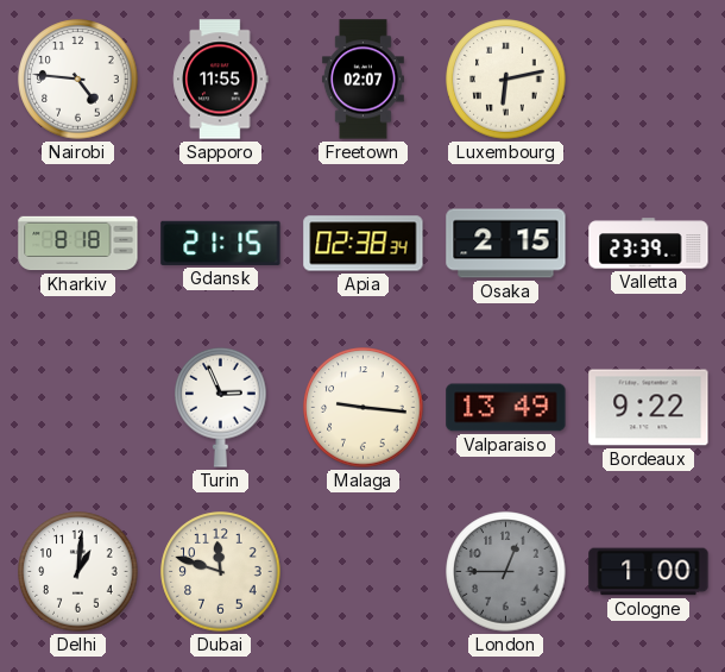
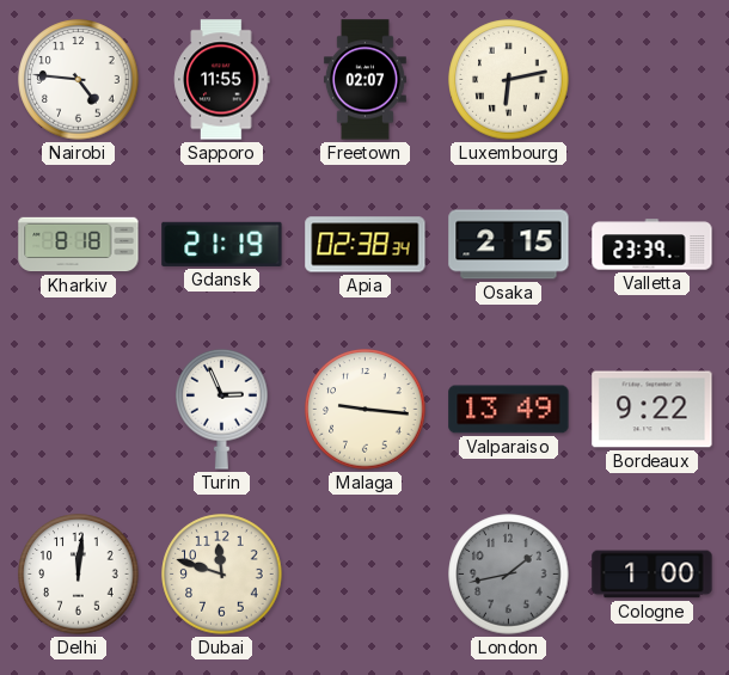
Gdansk: 21:15 -> 21:19 (222, 244)
Delhi: 1:01 -> 12:01 (79, 575)
London: 12:45 -> 1:43 (509, 575)
